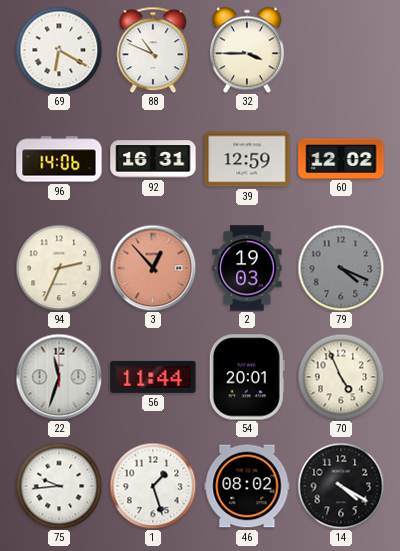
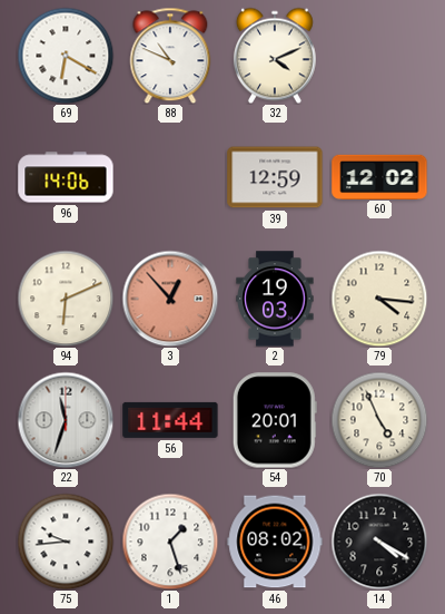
32: 3:45 -> 4:11 (275, 56)
92: 16:31 -> none (153, 159)
94: 2:34 -> 6:11 (66, 299)
79: 4:19 -> 4:16 (379, 299)
79 dial: grey -> cream (379, 299)
